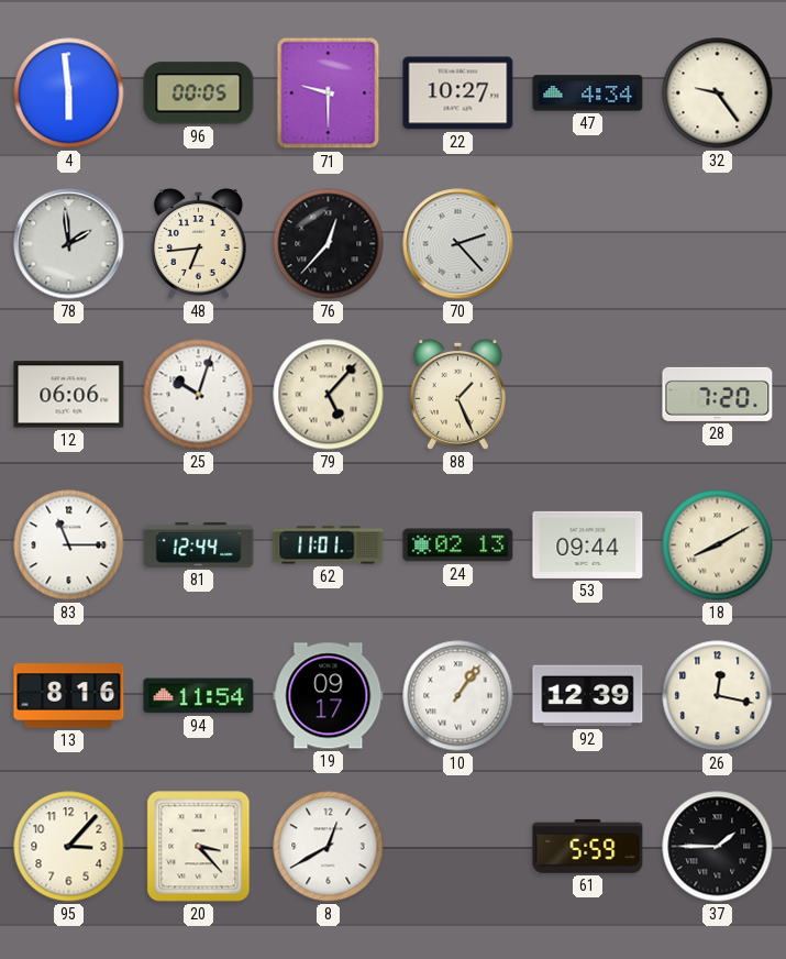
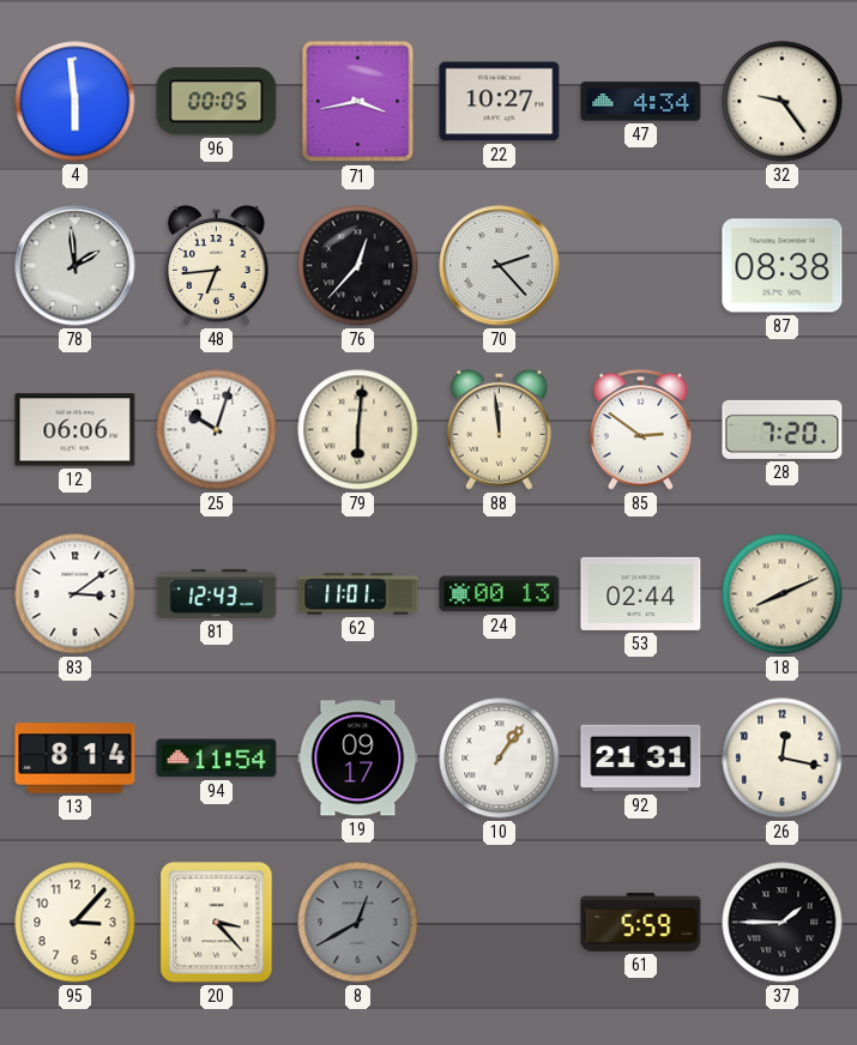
71: 9:30 -> 3:43 (358, 102)
87: none -> 08:38 (783, 266)
79: 5:07 -> 6:01 (358, 430)
88: 1:26 -> 11:59 (499, 429)
85: none -> 2:51 (640, 430)
83: 11:15 -> 3:09 (76, 594)
81: 12:44 -> 12:43 (217, 593)
24: 02:13 -> 00:13 (500, 594)
53: 09:44 -> 02:44 (641, 593)
18: 8:10 -> 8:11 (783, 594)
13: 8:16 -> 8:14 (76, 759)
92: 12:39 -> 21:31 (641, 759)
8 dial: white -> grey (358, 923)
